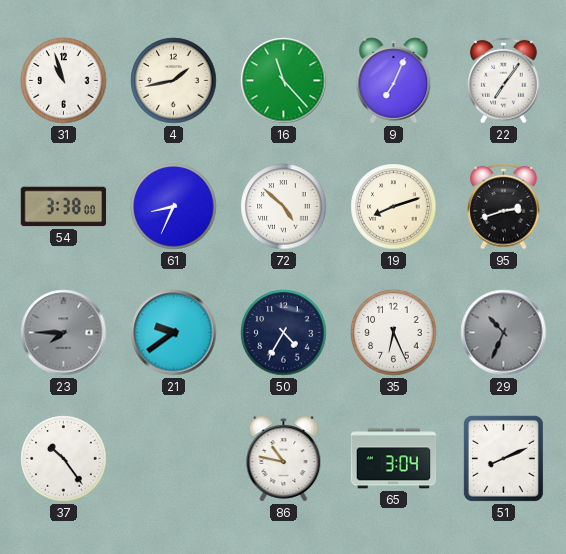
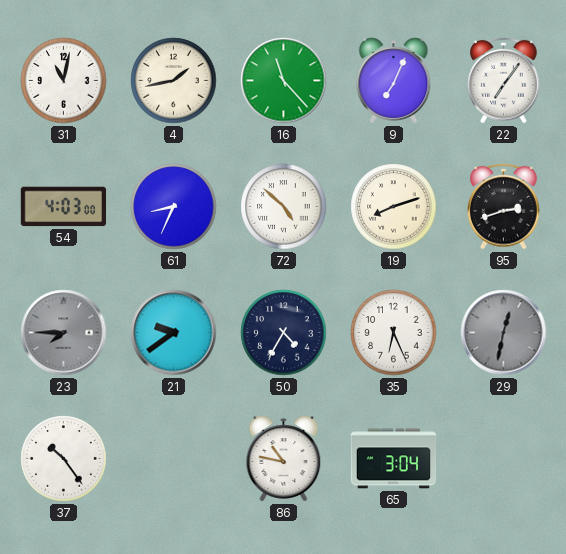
31: 10:57 -> 11:02 (64, 81)
54: 3:38 -> 4:03 (64, 207)
29: 10:34 -> 12:32 (504, 333)
51: 8:11 -> none (503, 458)
